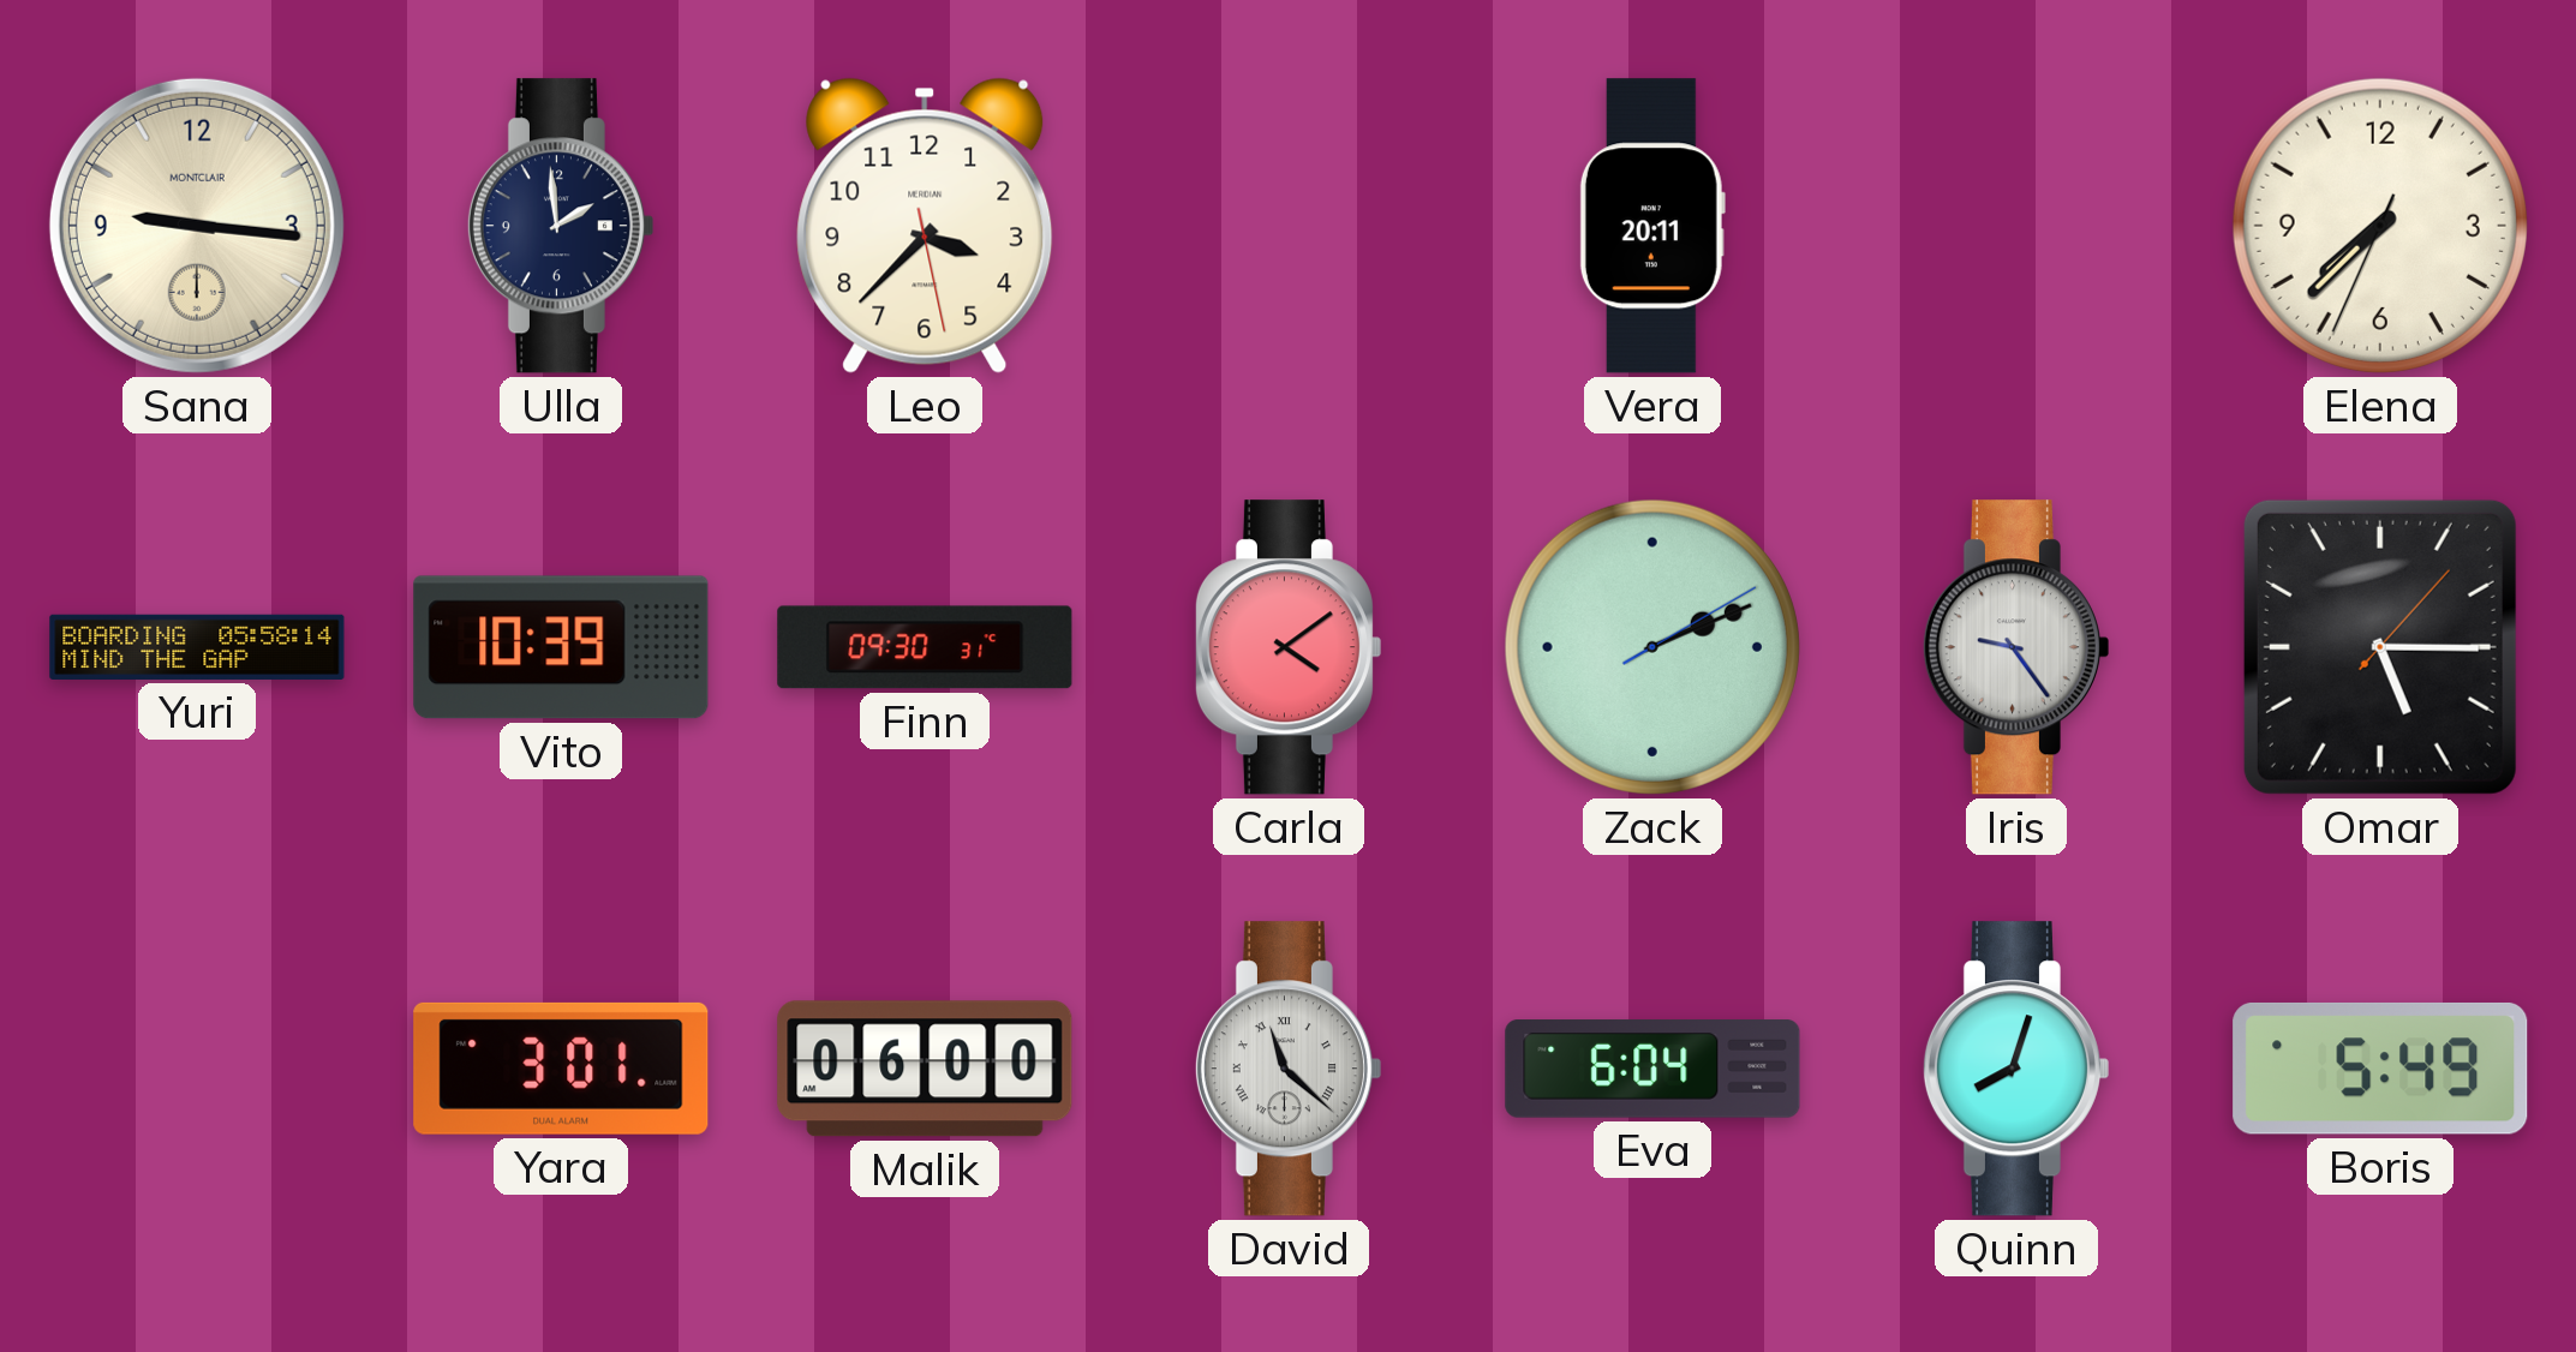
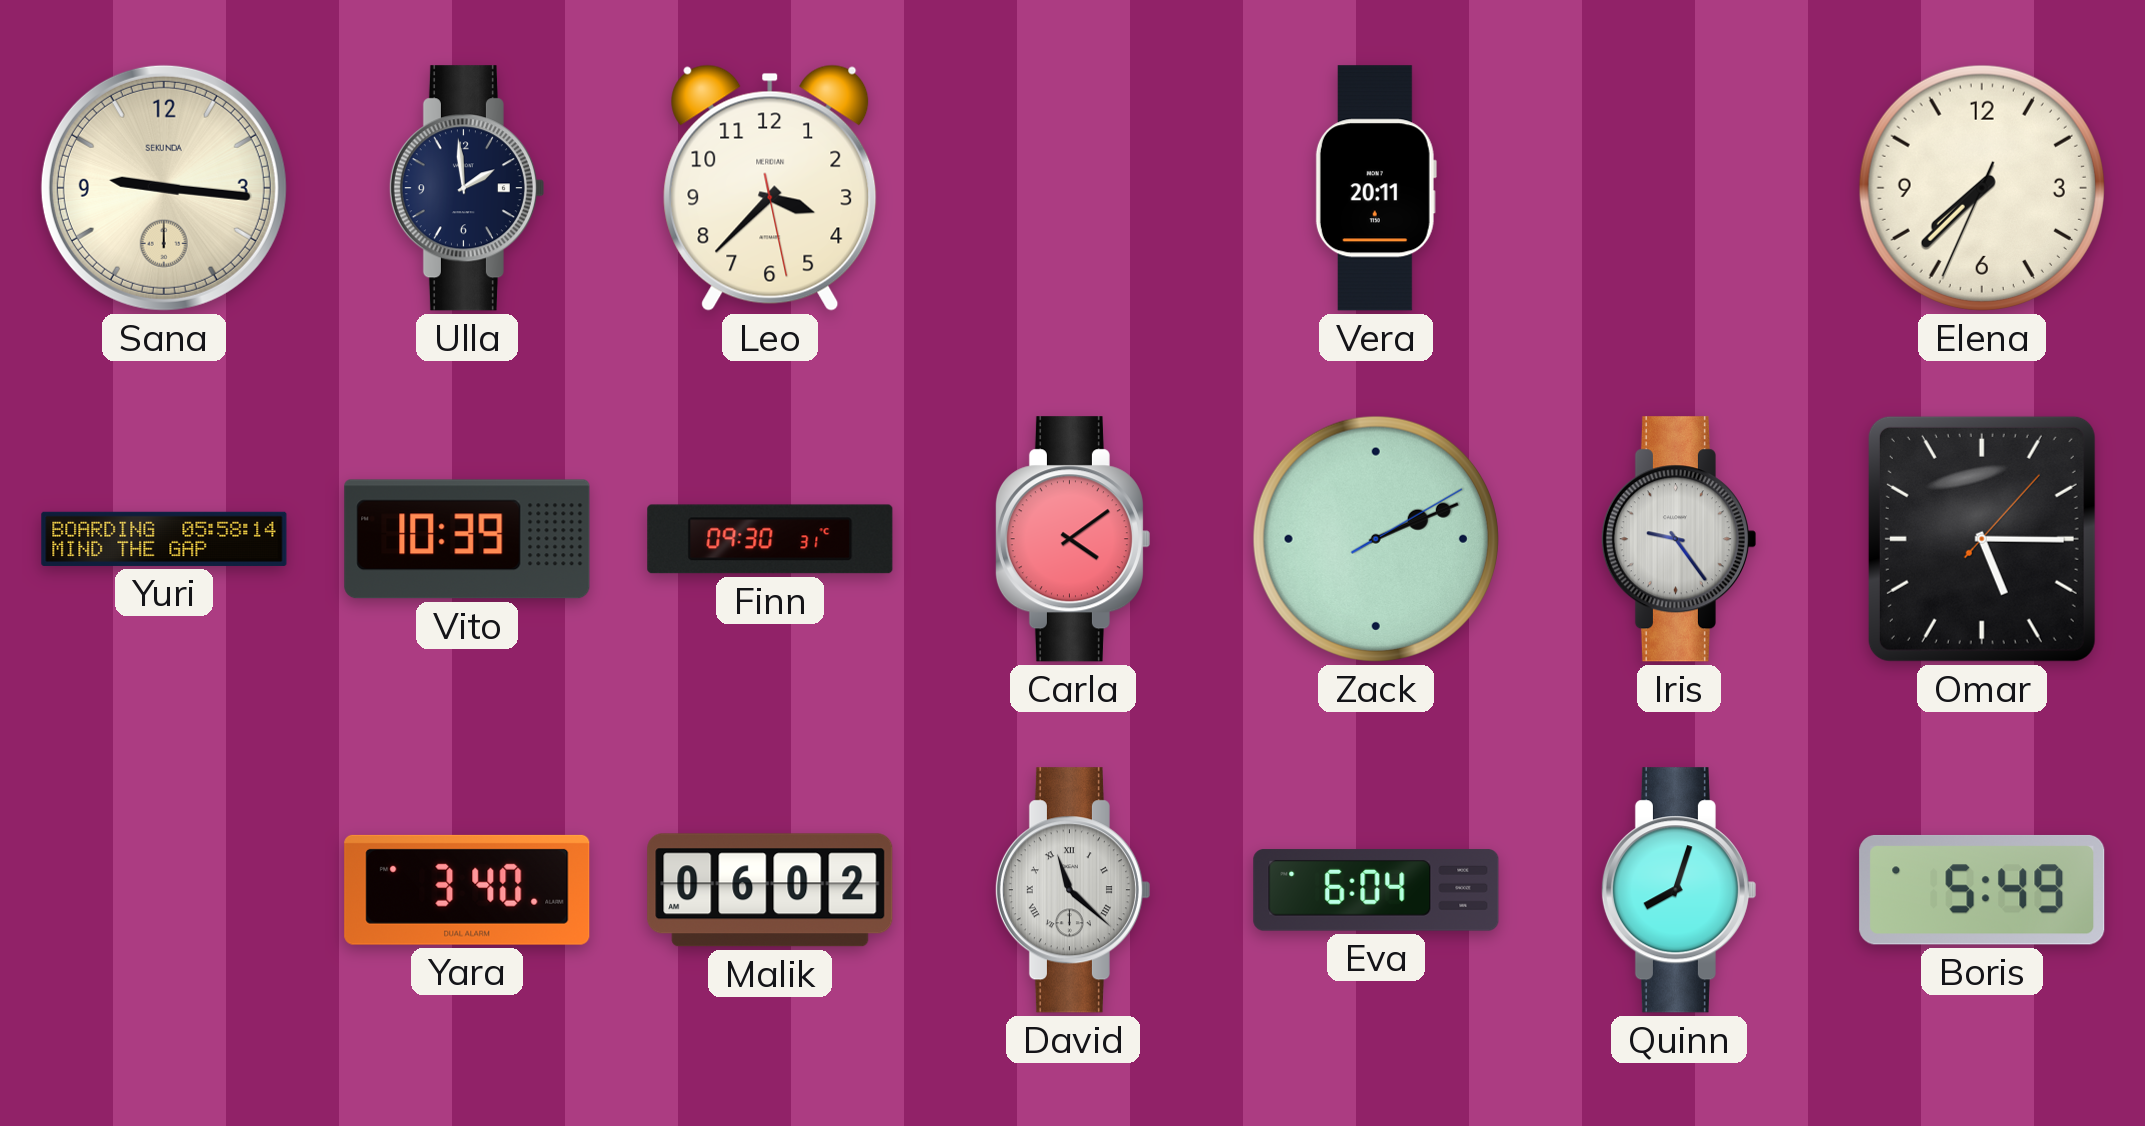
Sana brand: MONTCLAIR -> SEKUNDA (164, 188)
Yara: 3:01 -> 3:40 (467, 890)
Malik: 06:00 -> 06:02 (770, 890)
